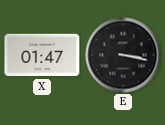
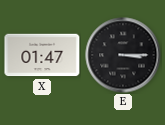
E: 3:17 -> 3:15 (123, 55)
